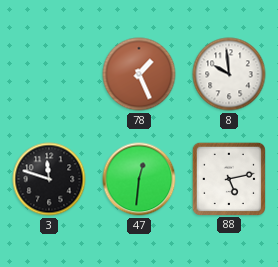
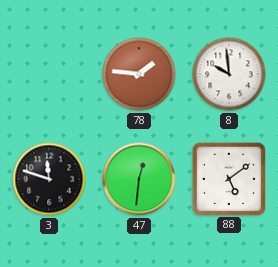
78: 1:26 -> 1:46 (139, 74)
88: 5:13 -> 5:09 (228, 178)
